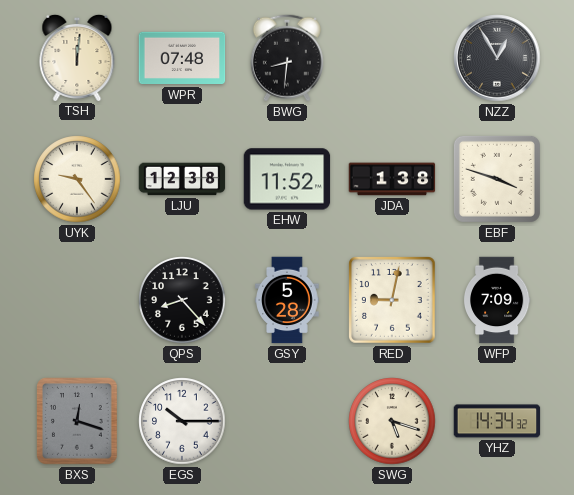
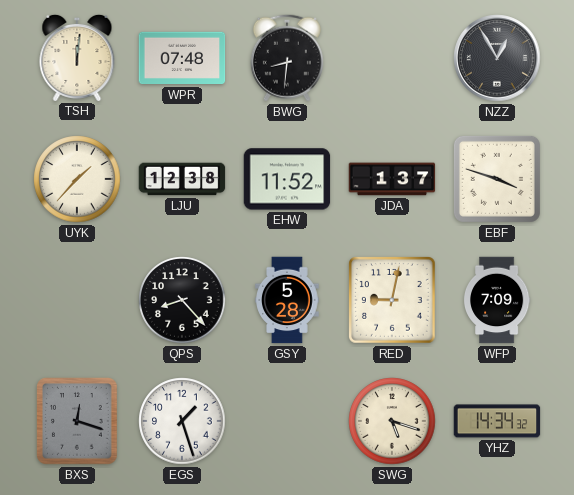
UYK: 9:24 -> 1:37 (77, 179)
JDA: 1:38 -> 1:37 (392, 179)
EGS: 10:15 -> 1:27 (182, 421)
